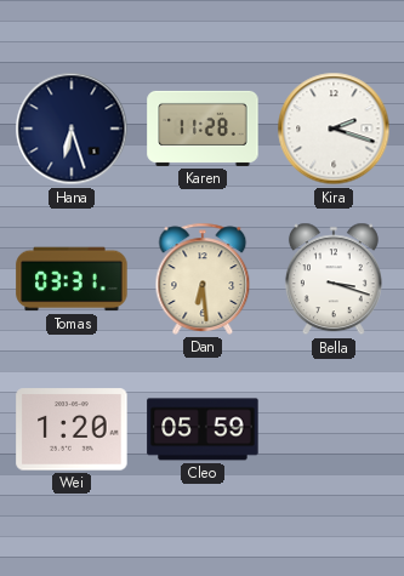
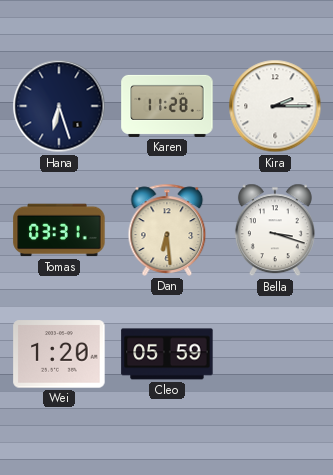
Kira: 2:18 -> 2:15 (275, 106)
